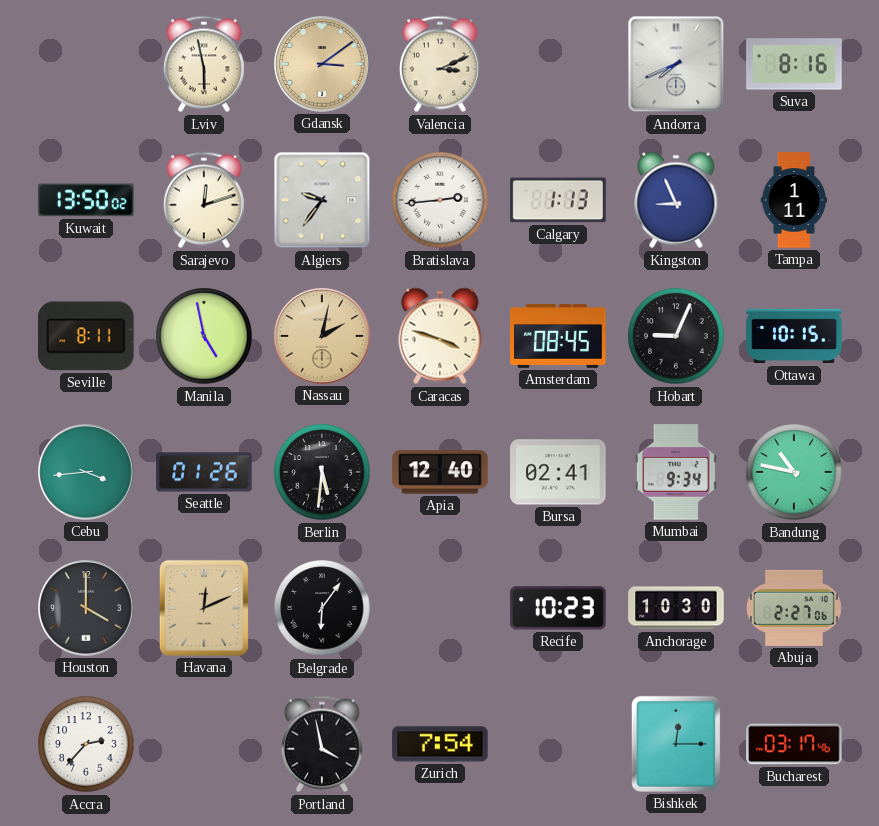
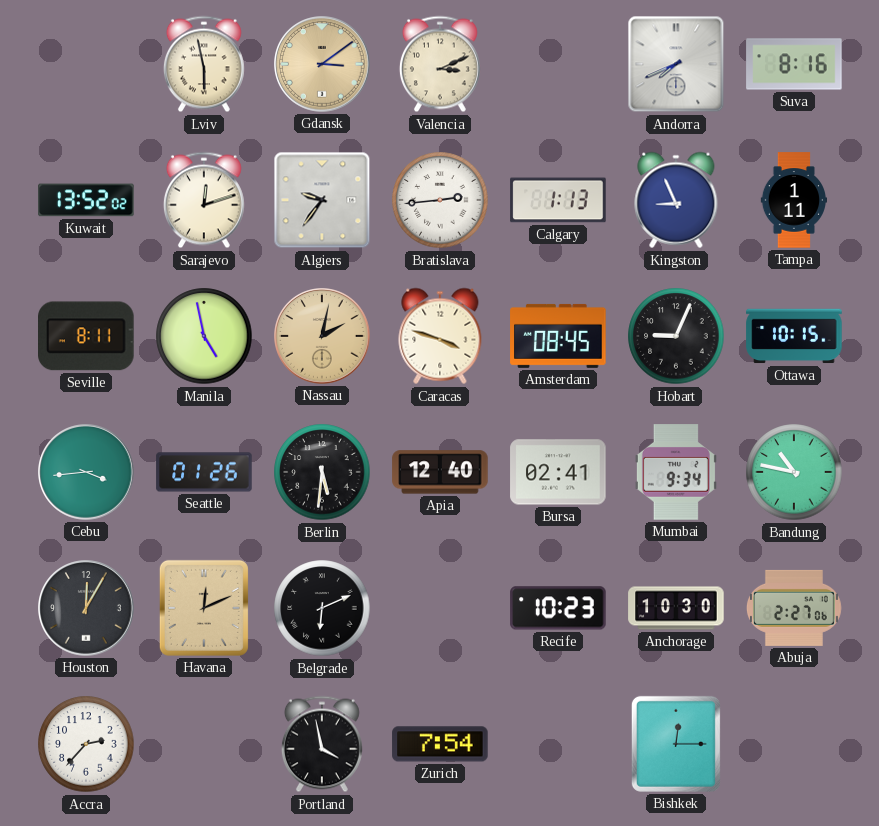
Kuwait: 13:50 -> 13:52 (86, 200)
Houston: 4:00 -> 12:05 (86, 608)
Belgrade: 6:06 -> 6:11 (322, 608)
Bucharest: 03:17 -> none (794, 744)
